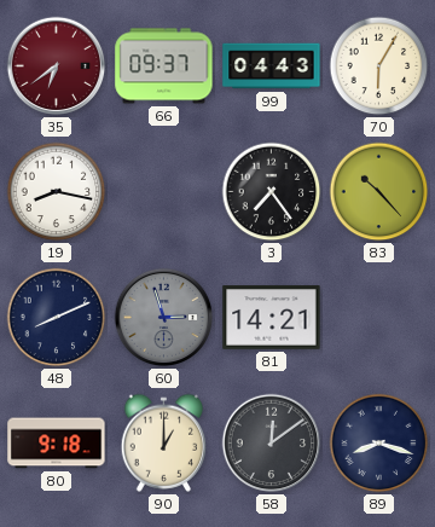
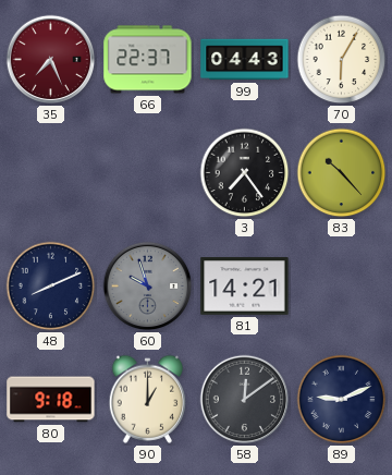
35: 6:39 -> 7:26 (51, 60)
66: 09:37 -> 22:37 (148, 60)
19: 8:17 -> none (57, 192)
60: 2:57 -> 9:57 (148, 287)
89: 8:18 -> 9:11 (342, 400)
